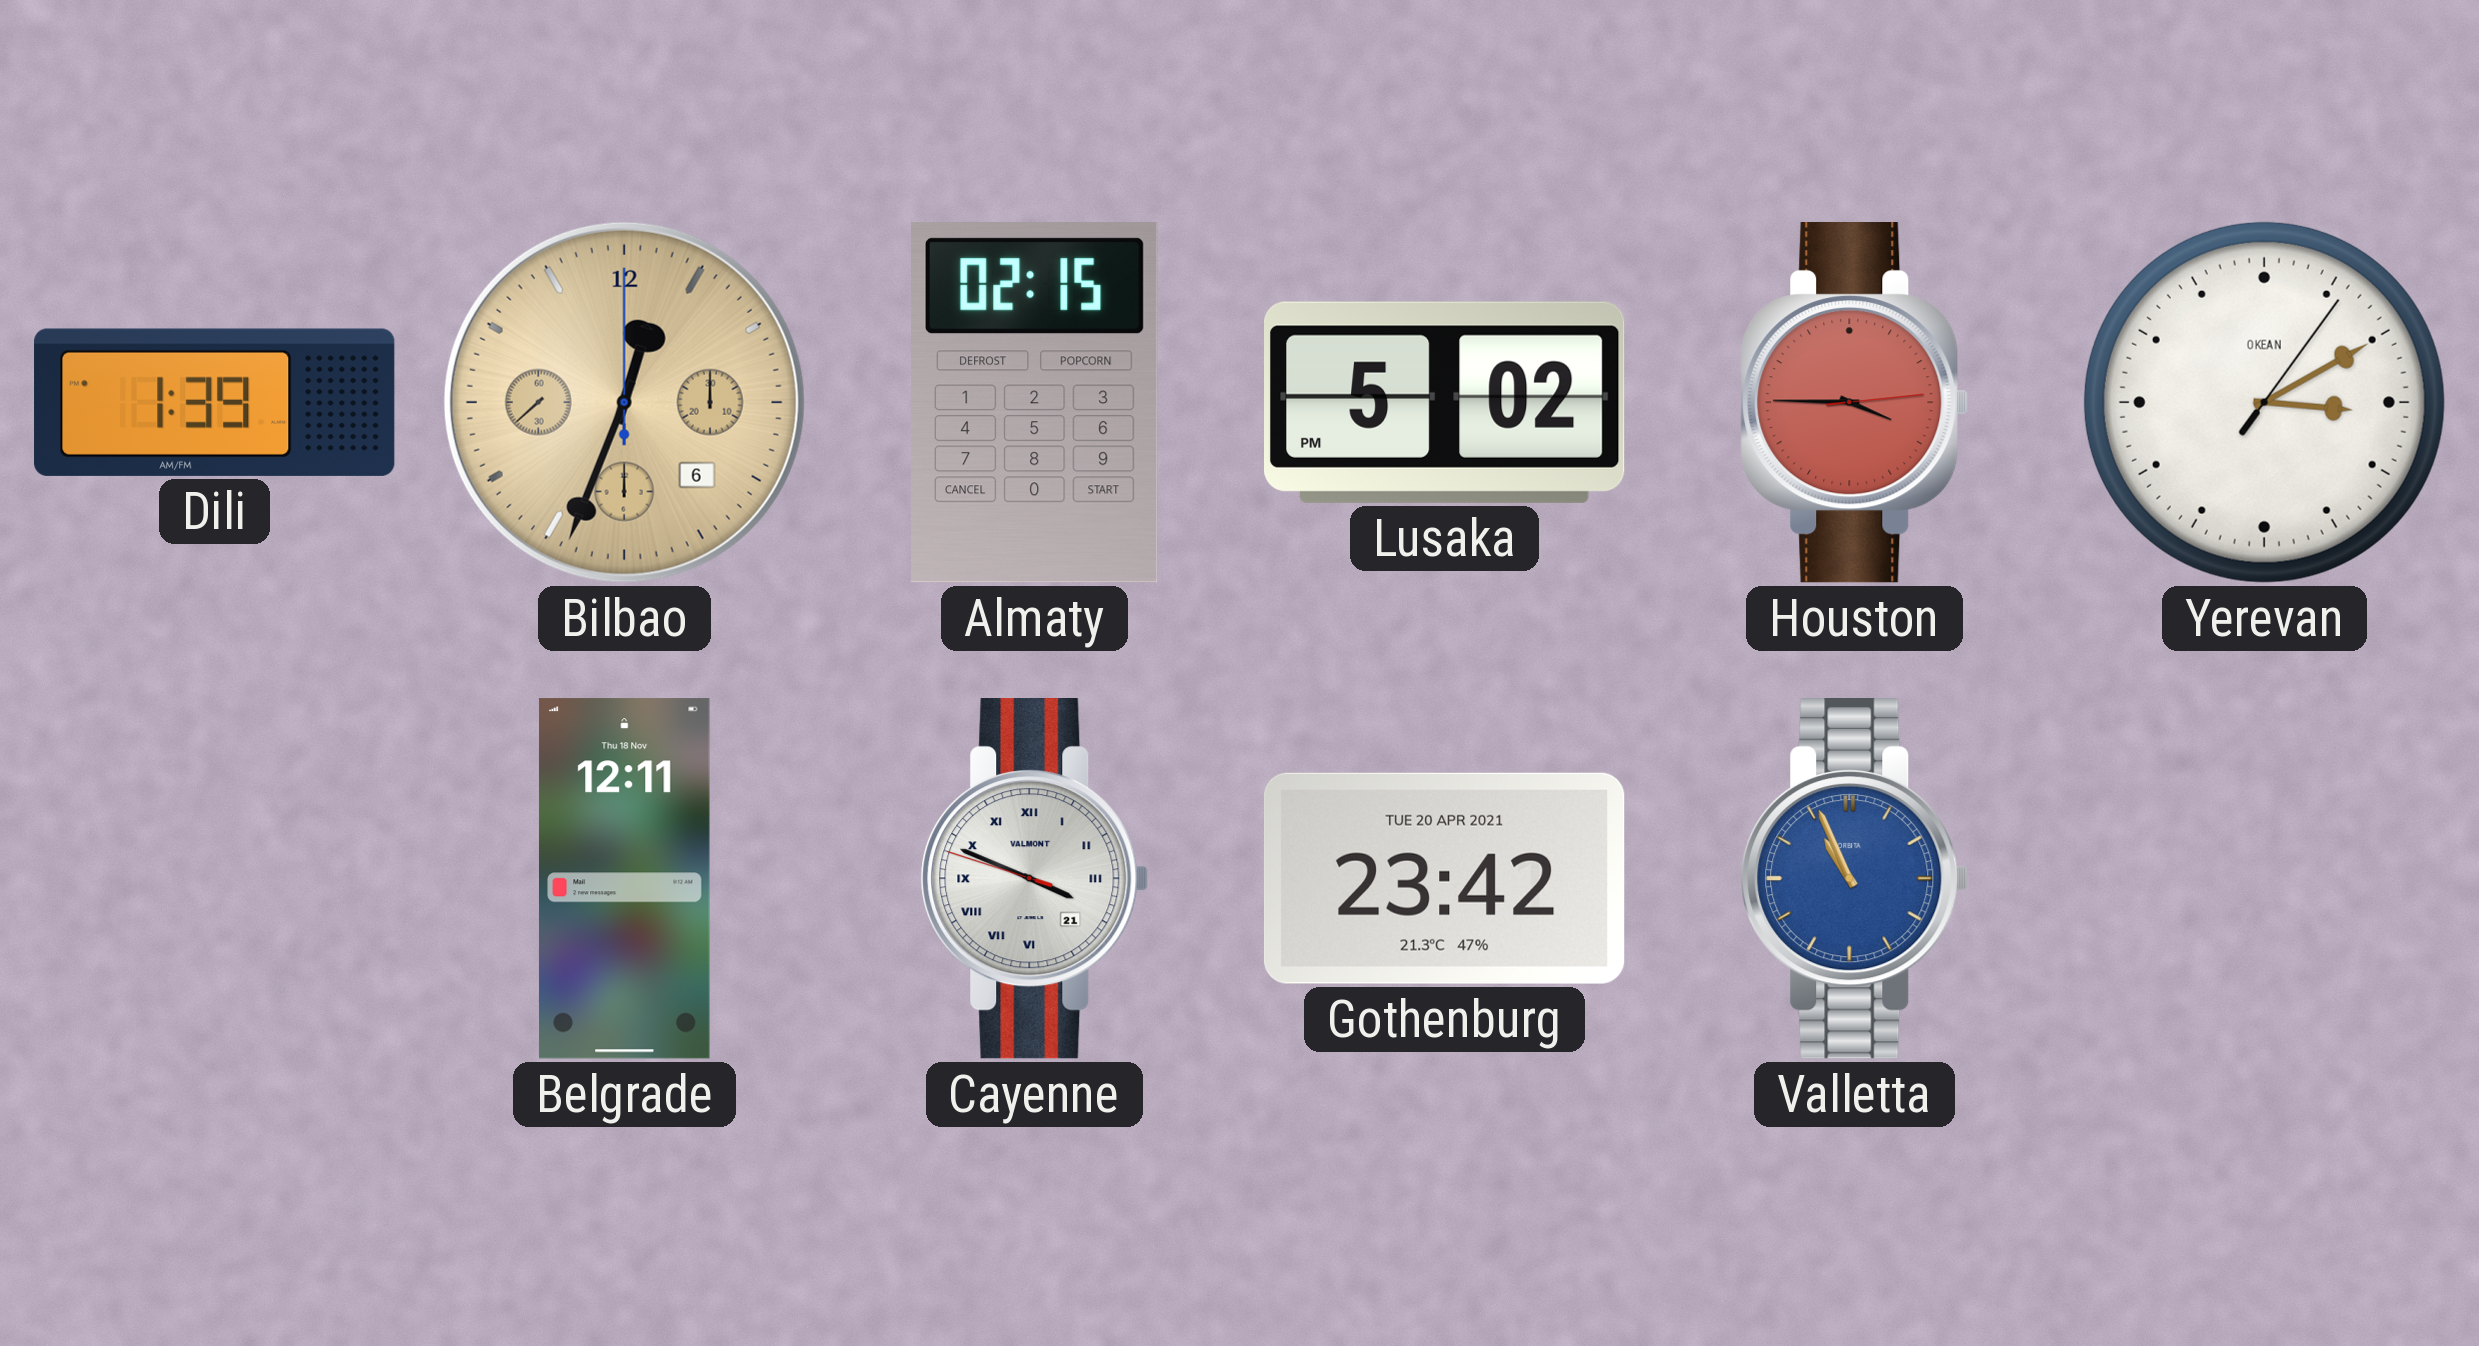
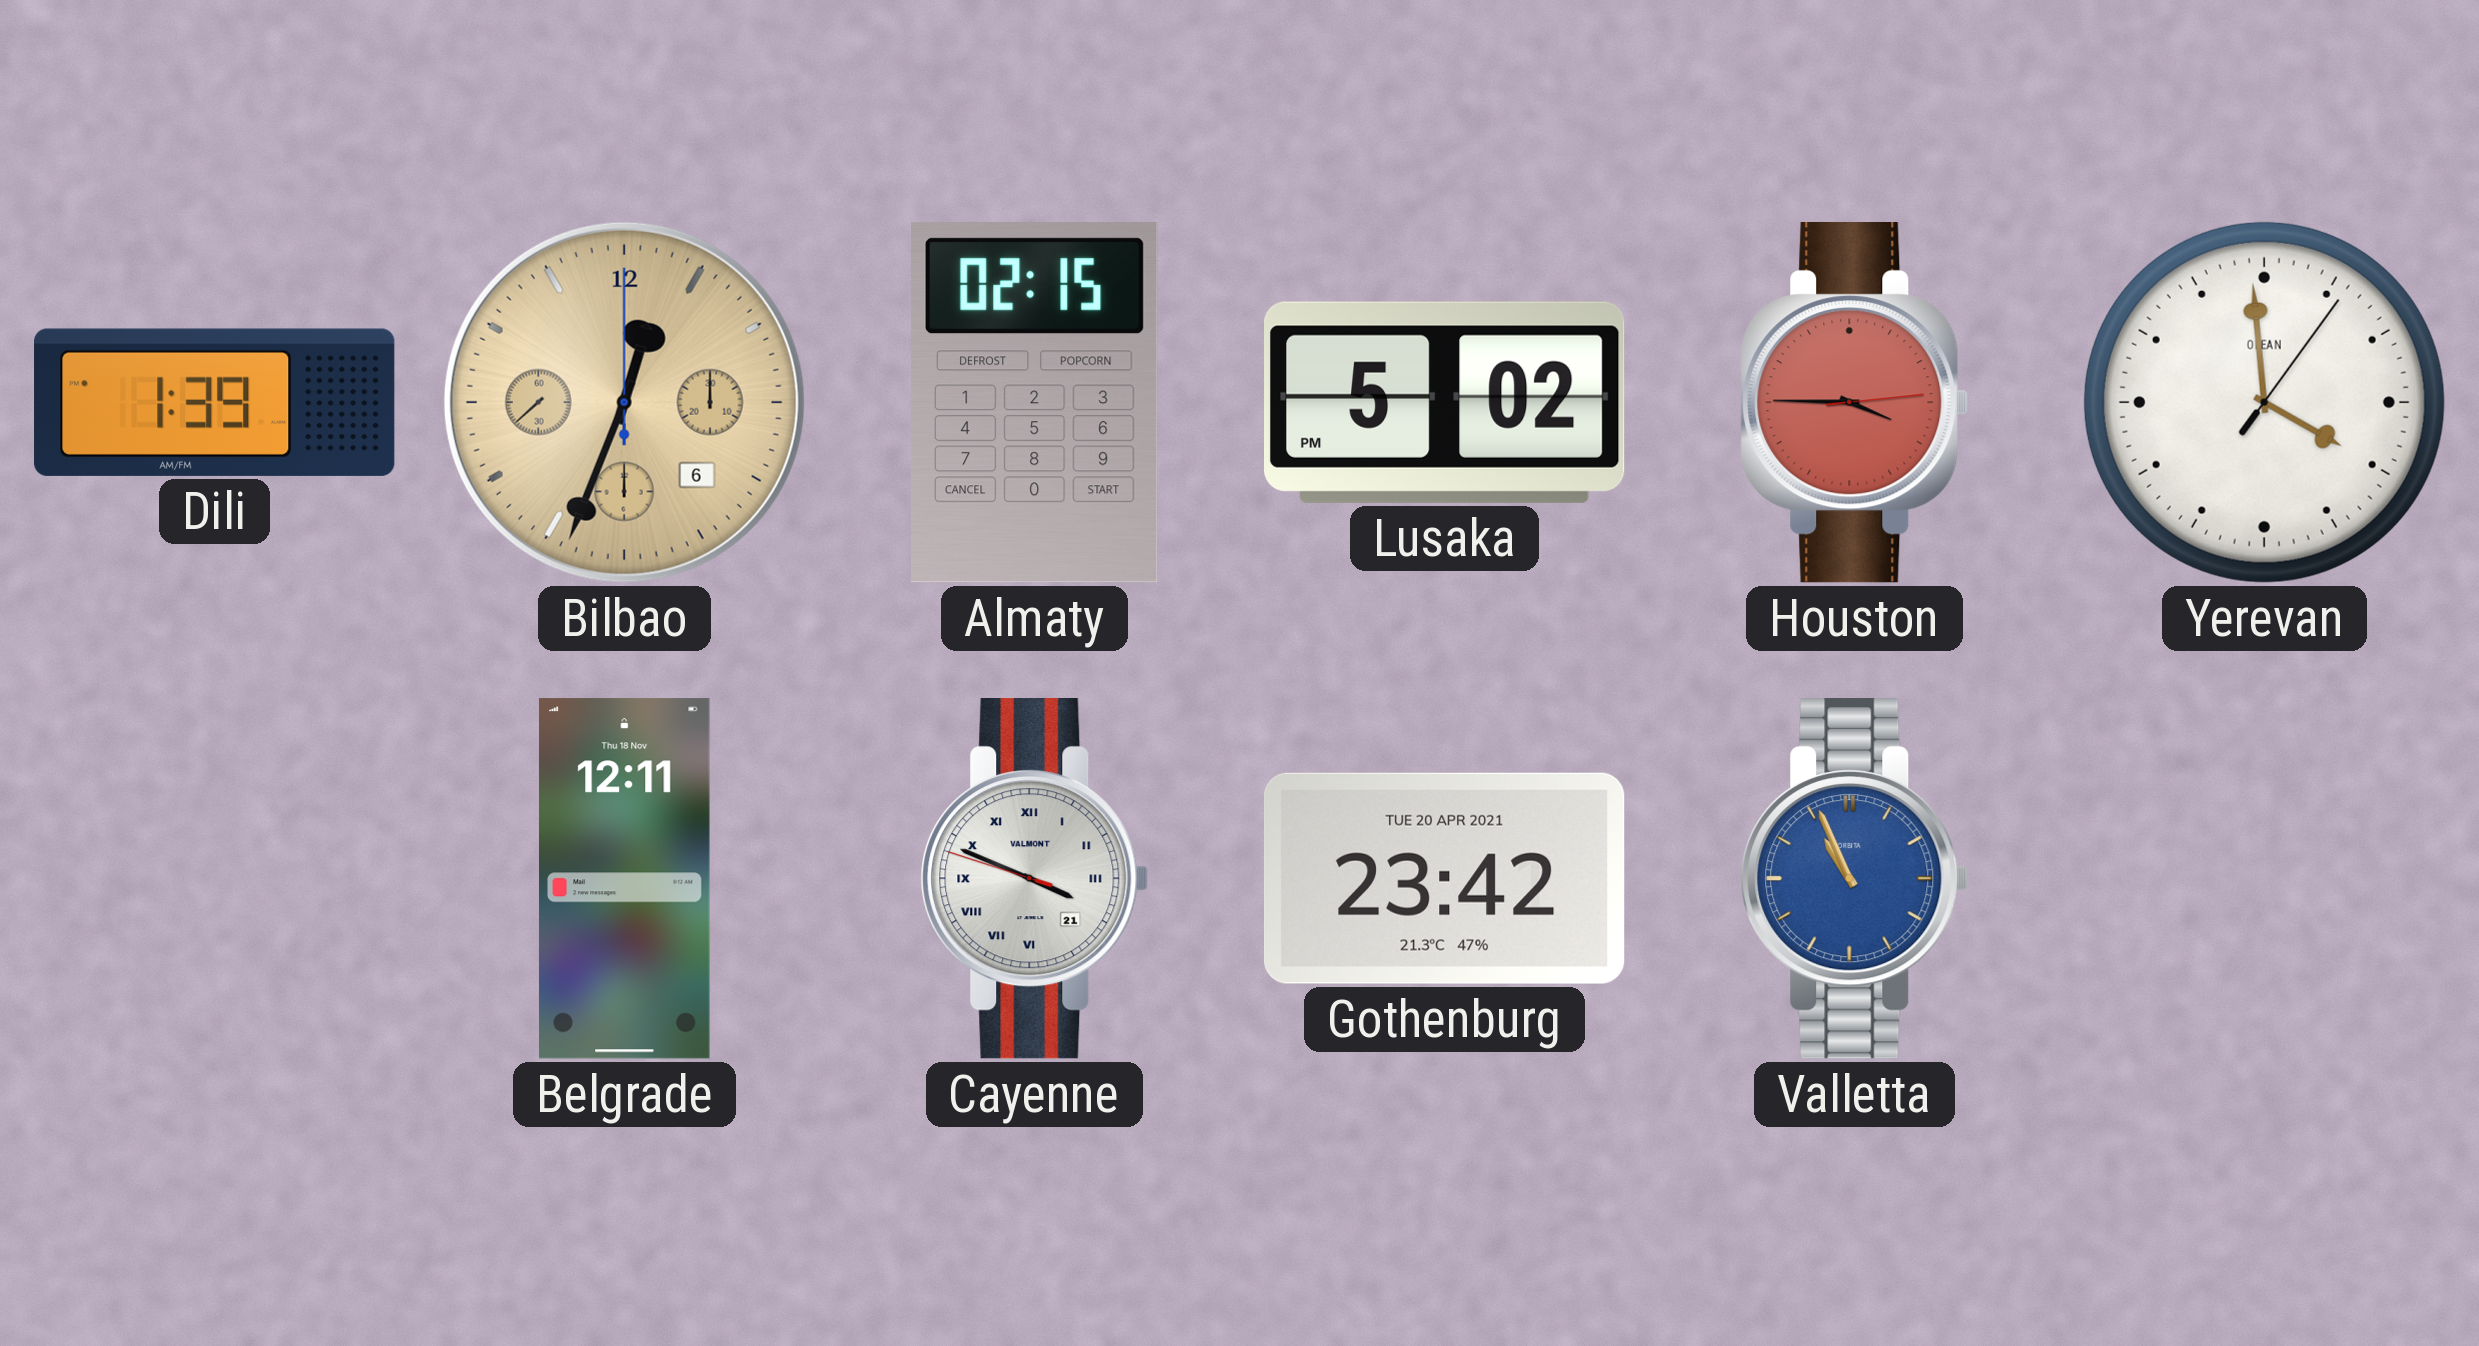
Yerevan: 3:10 -> 3:59 (2264, 402)
